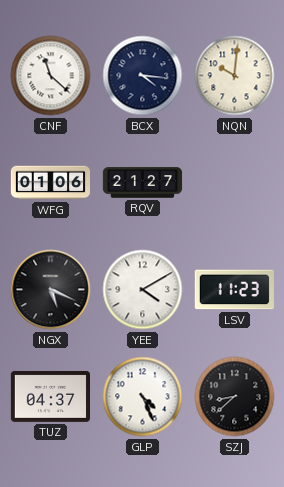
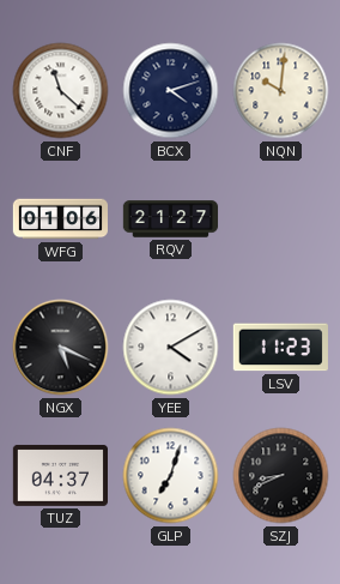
BCX: 4:16 -> 4:12 (171, 91)
GLP: 4:26 -> 7:03 (171, 476)
SZJ: 8:38 -> 8:41 (281, 476)
